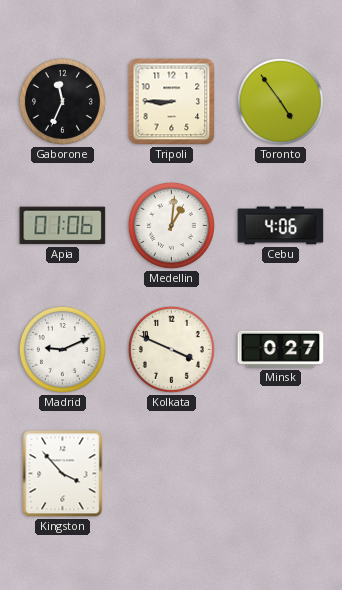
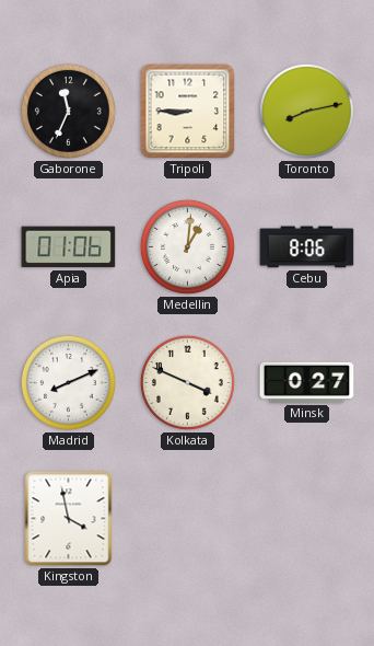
Toronto: 4:54 -> 8:13 (306, 111)
Cebu: 4:06 -> 8:06 (307, 247)
Madrid: 9:11 -> 8:11 (68, 382)
Kingston: 3:53 -> 3:58 (69, 519)
